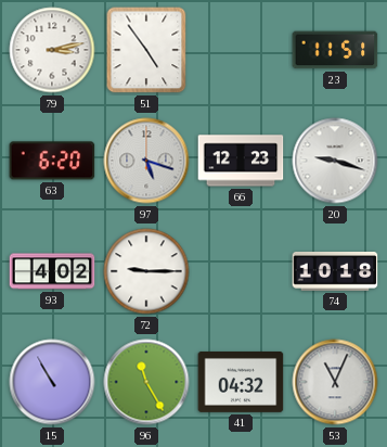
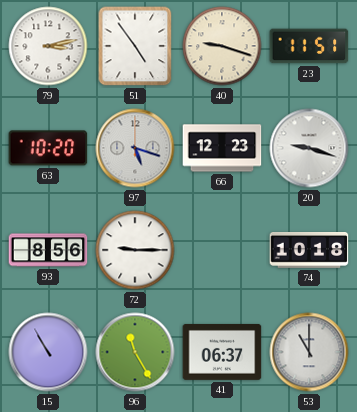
40: none -> 9:18 (222, 46)
63: 6:20 -> 10:20 (48, 148)
93: 4:02 -> 8:56 (48, 250)
41: 04:32 -> 06:37 (222, 352)
53: 11:04 -> 11:00 (309, 352)
